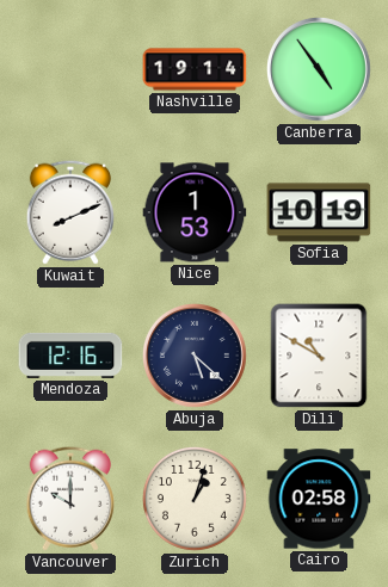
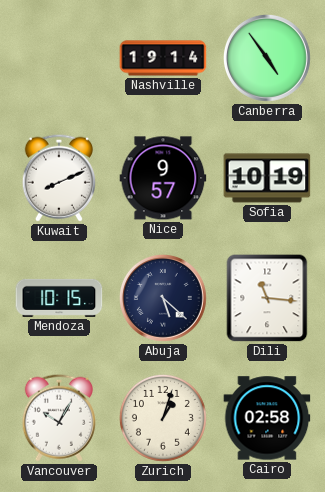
Nice: 1:53 -> 9:57 (163, 178)
Mendoza: 12:16 -> 10:15 (59, 298)
Dili: 10:50 -> 11:16 (267, 298)
Vancouver: 10:00 -> 10:05 (59, 418)
